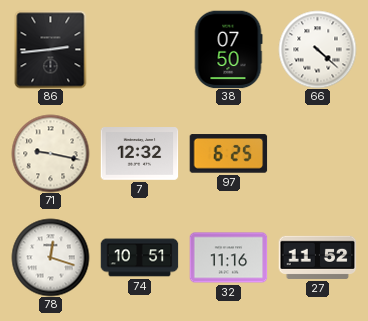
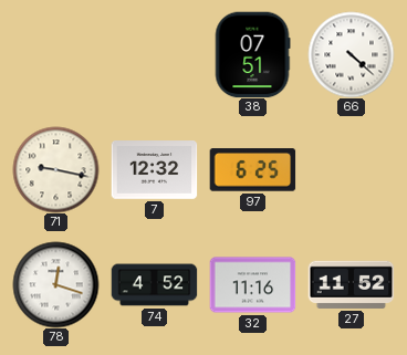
86: 2:44 -> none (51, 49)
38: 07:50 -> 07:51 (252, 54)
74: 10:51 -> 4:52 (154, 285)
